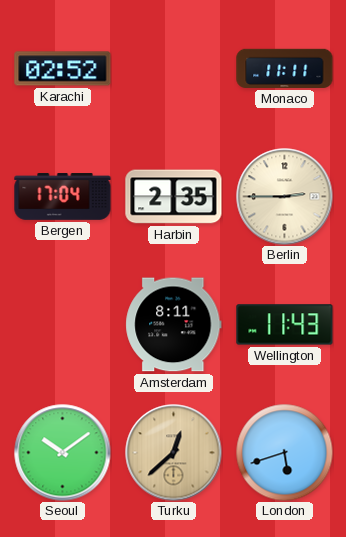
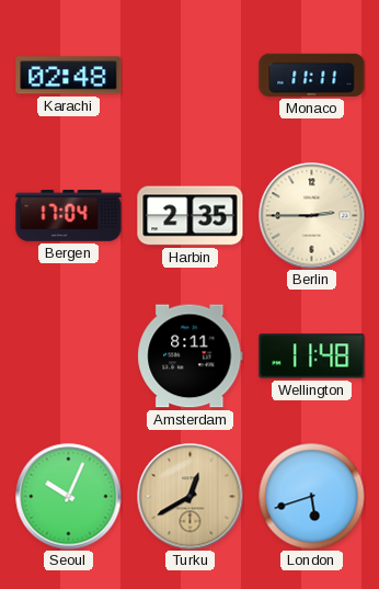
Karachi: 02:52 -> 02:48 (69, 76)
Wellington: 11:43 -> 11:48 (312, 356)
Seoul: 10:09 -> 10:04 (69, 497)
Turku: 12:38 -> 12:40 (191, 497)
